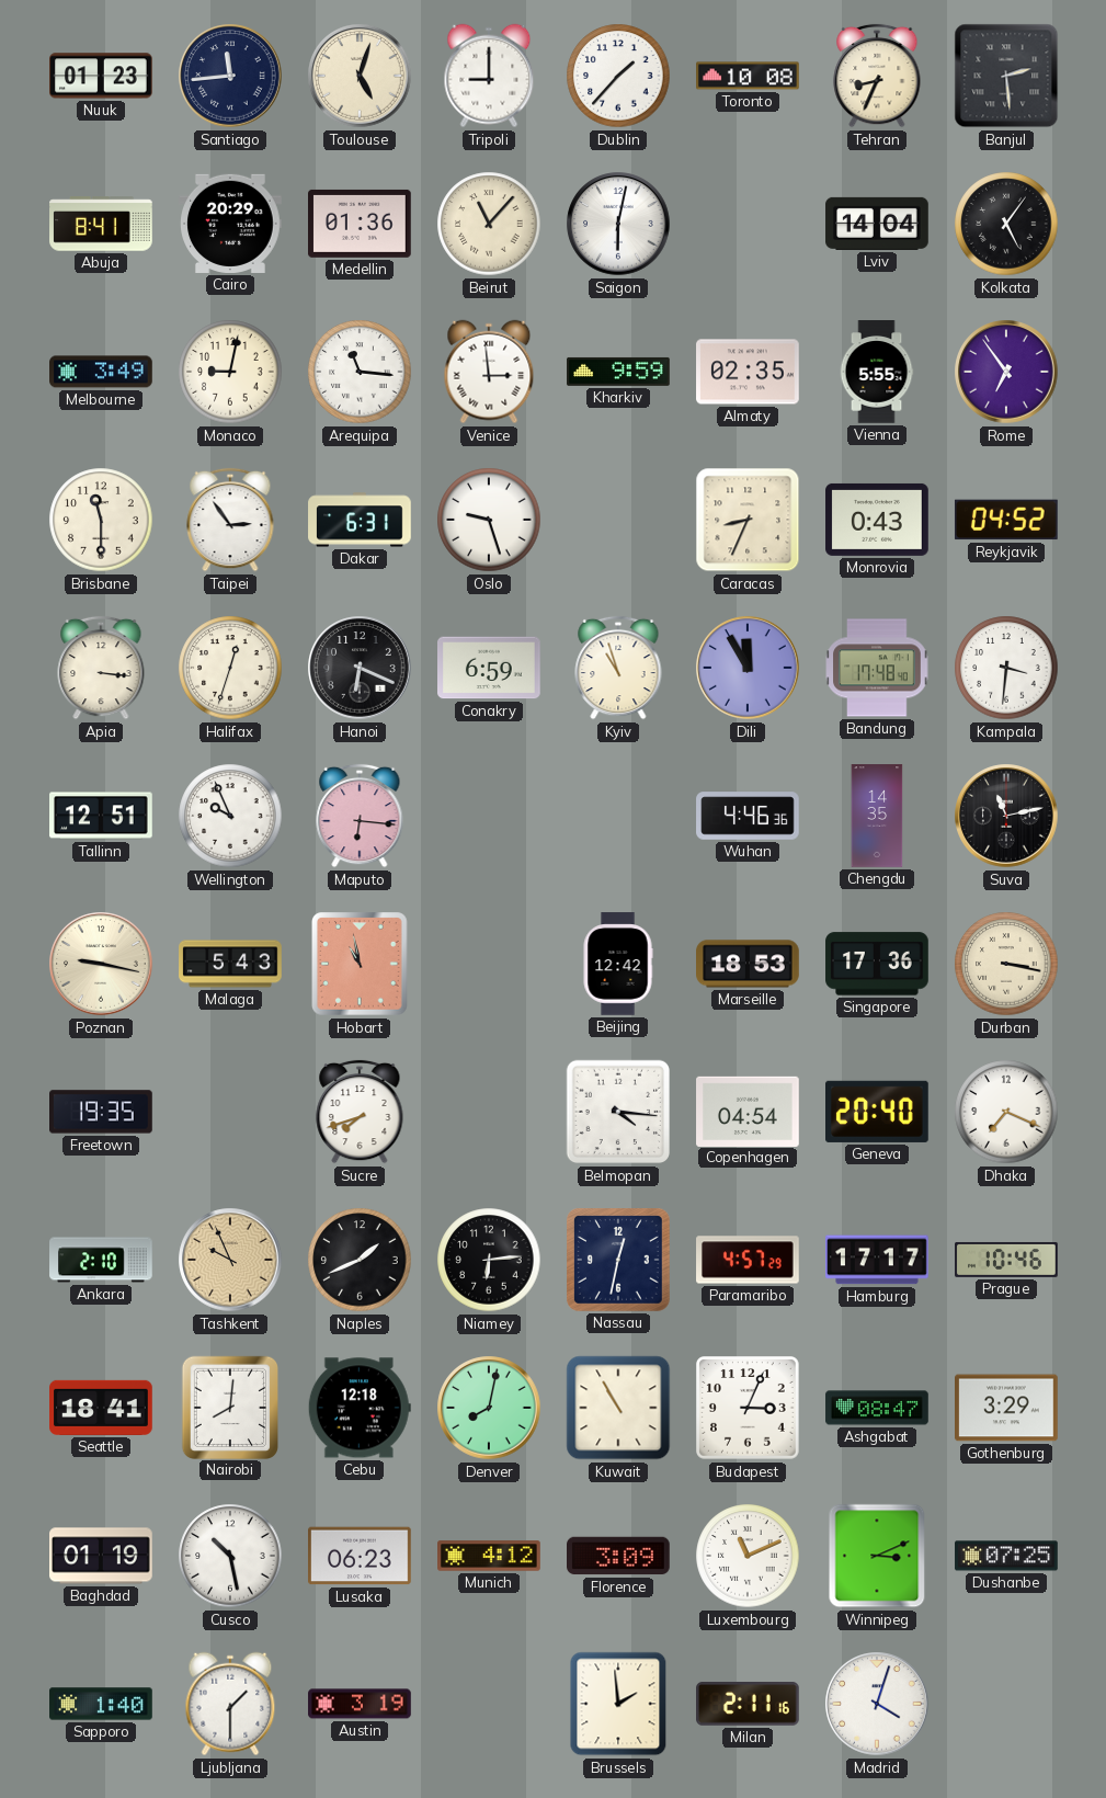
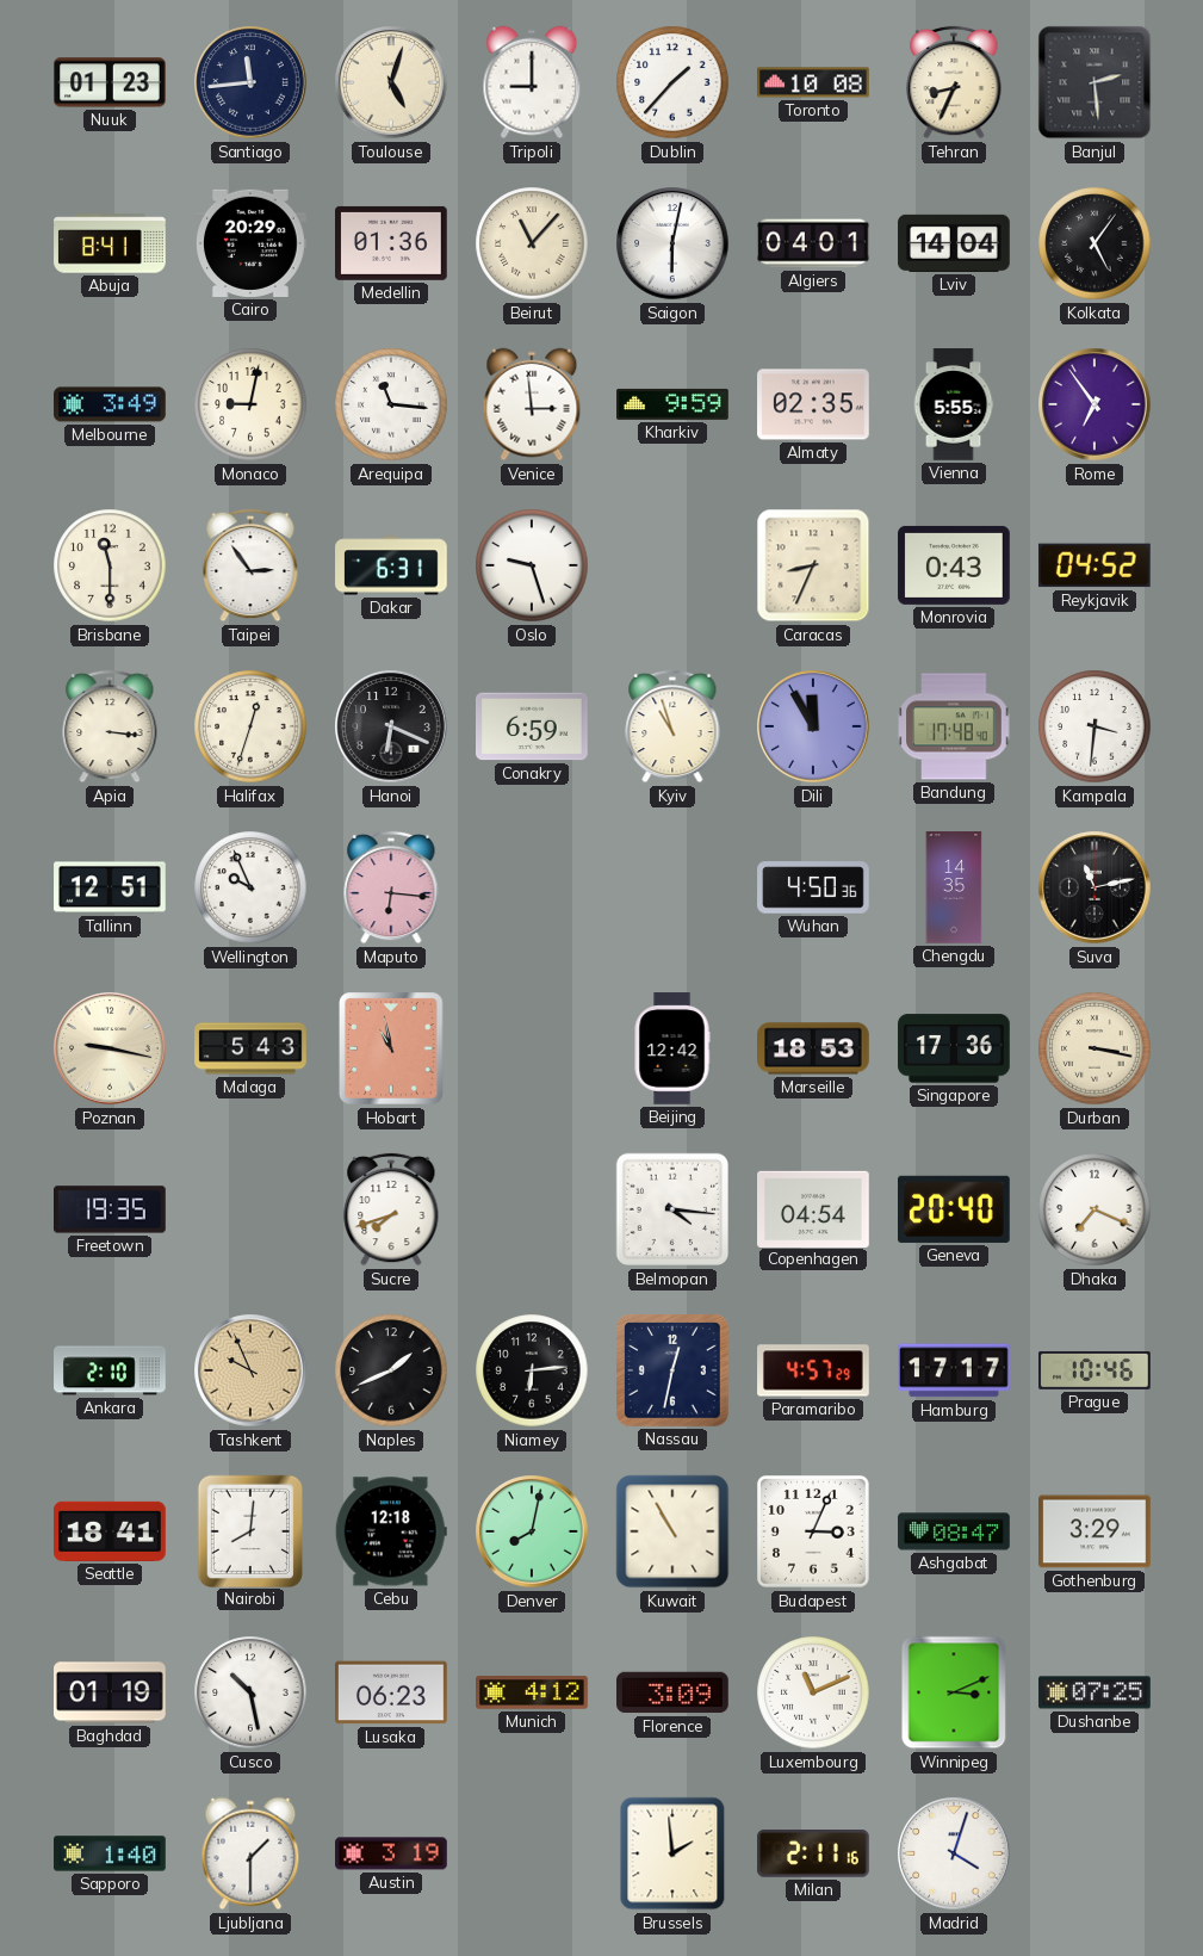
Algiers: none -> 04:01 (813, 243)
Wuhan: 4:46 -> 4:50 (813, 887)
